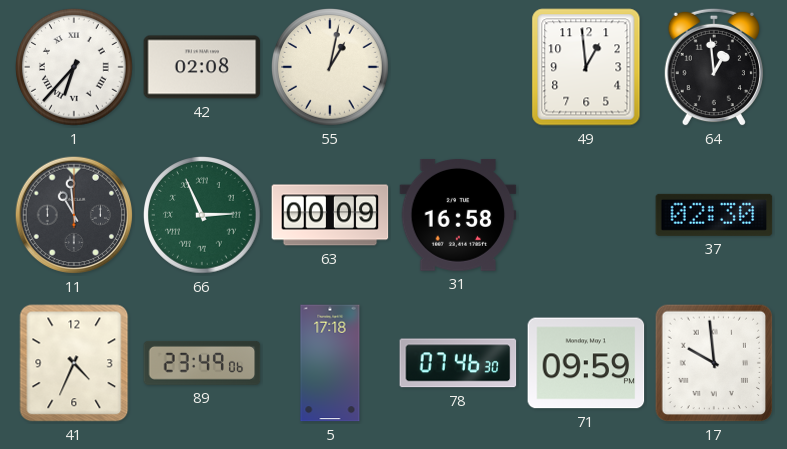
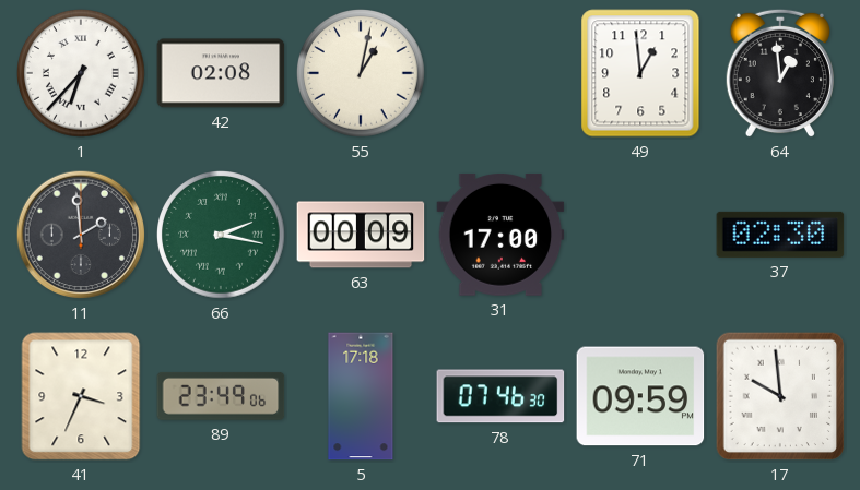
11: 10:59 -> 1:59 (81, 235)
66: 2:56 -> 2:17 (222, 236)
31: 16:58 -> 17:00 (500, 235)
41: 4:34 -> 3:34 (81, 396)
